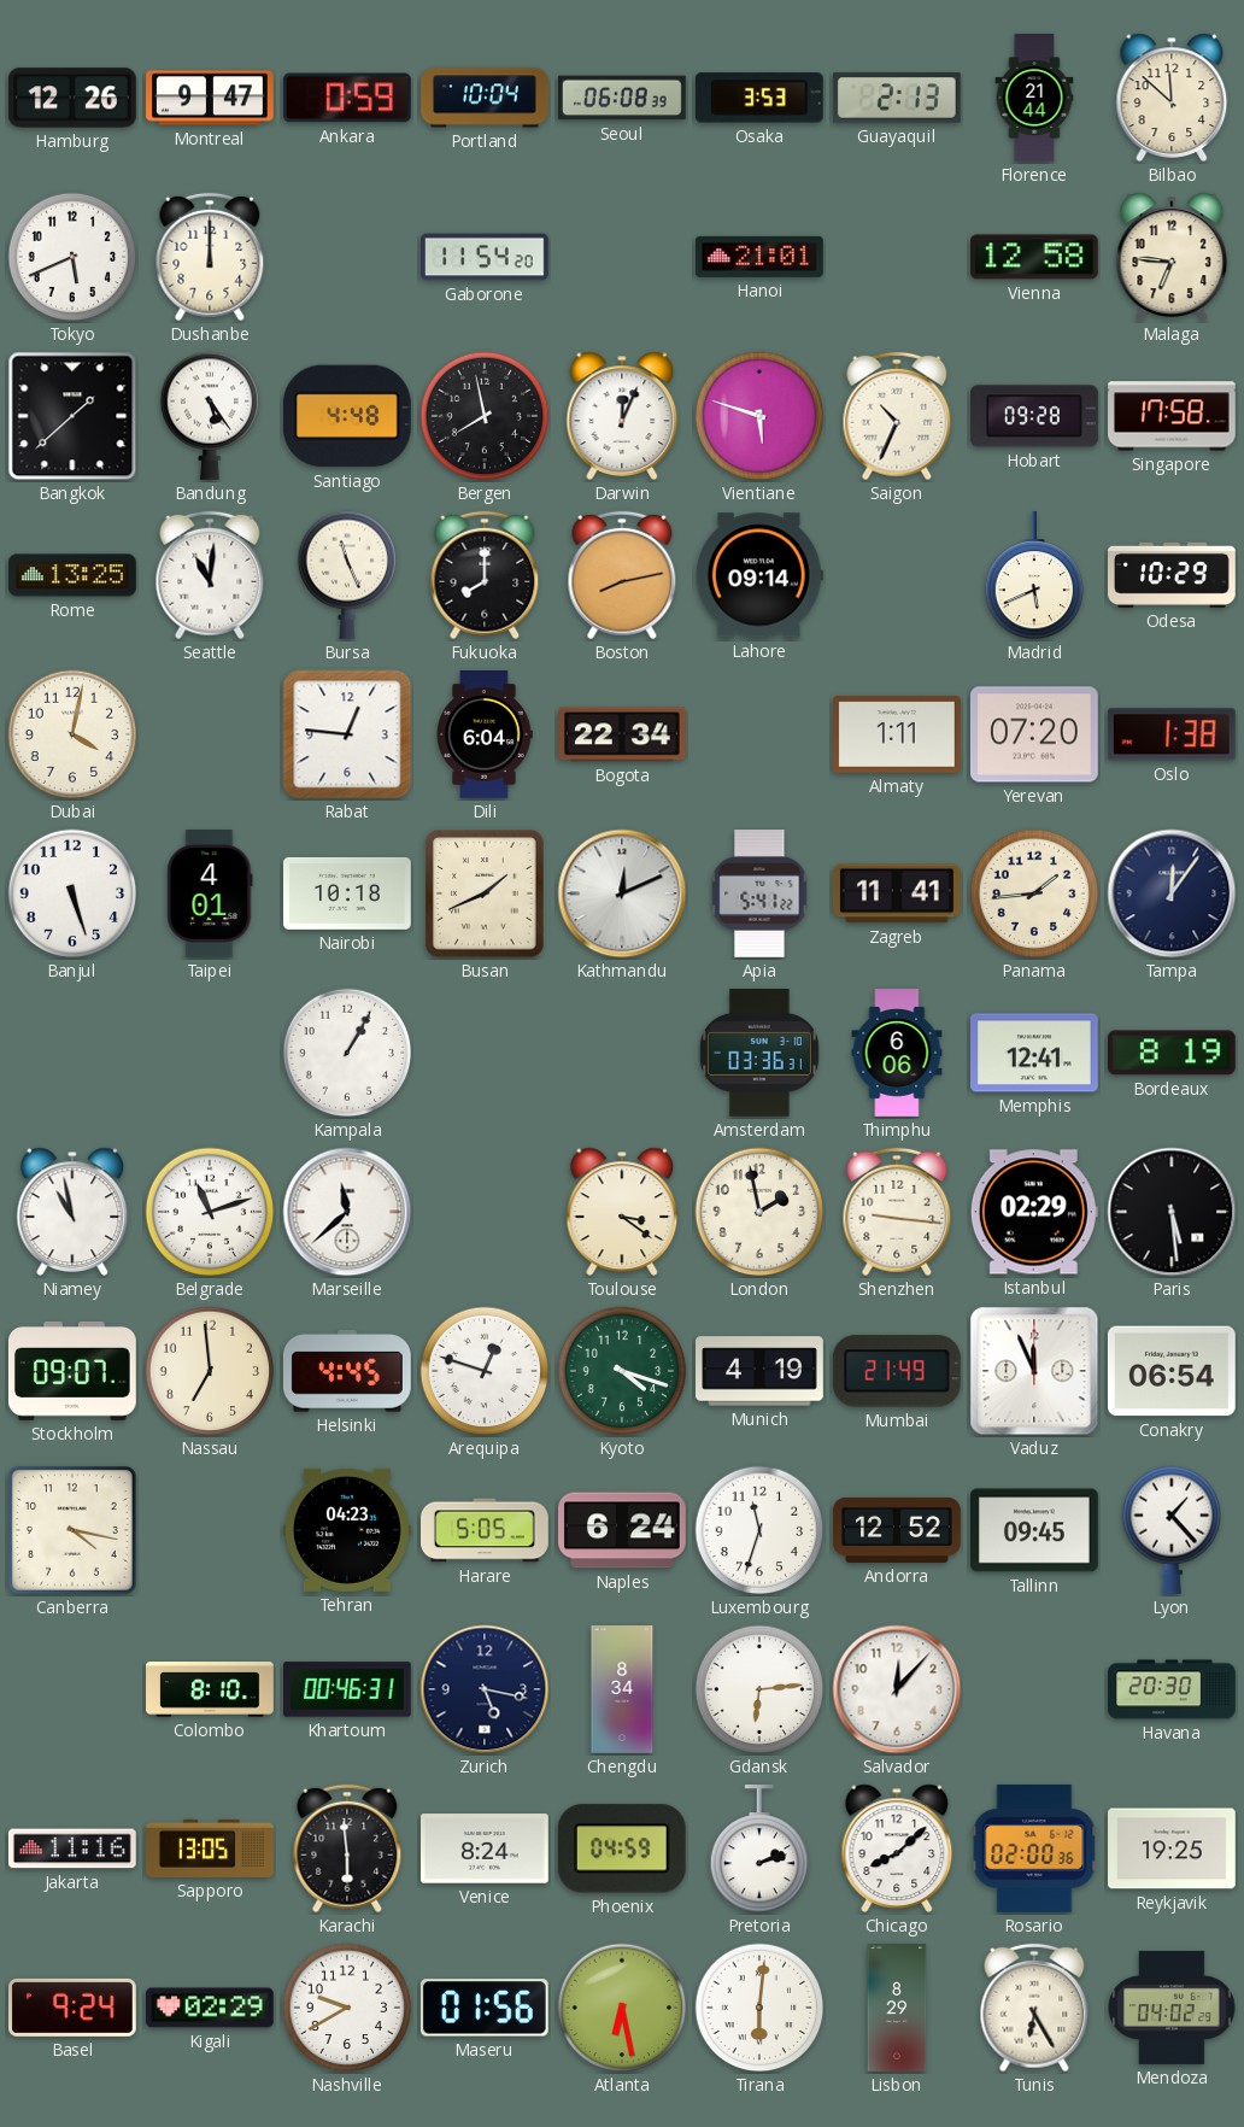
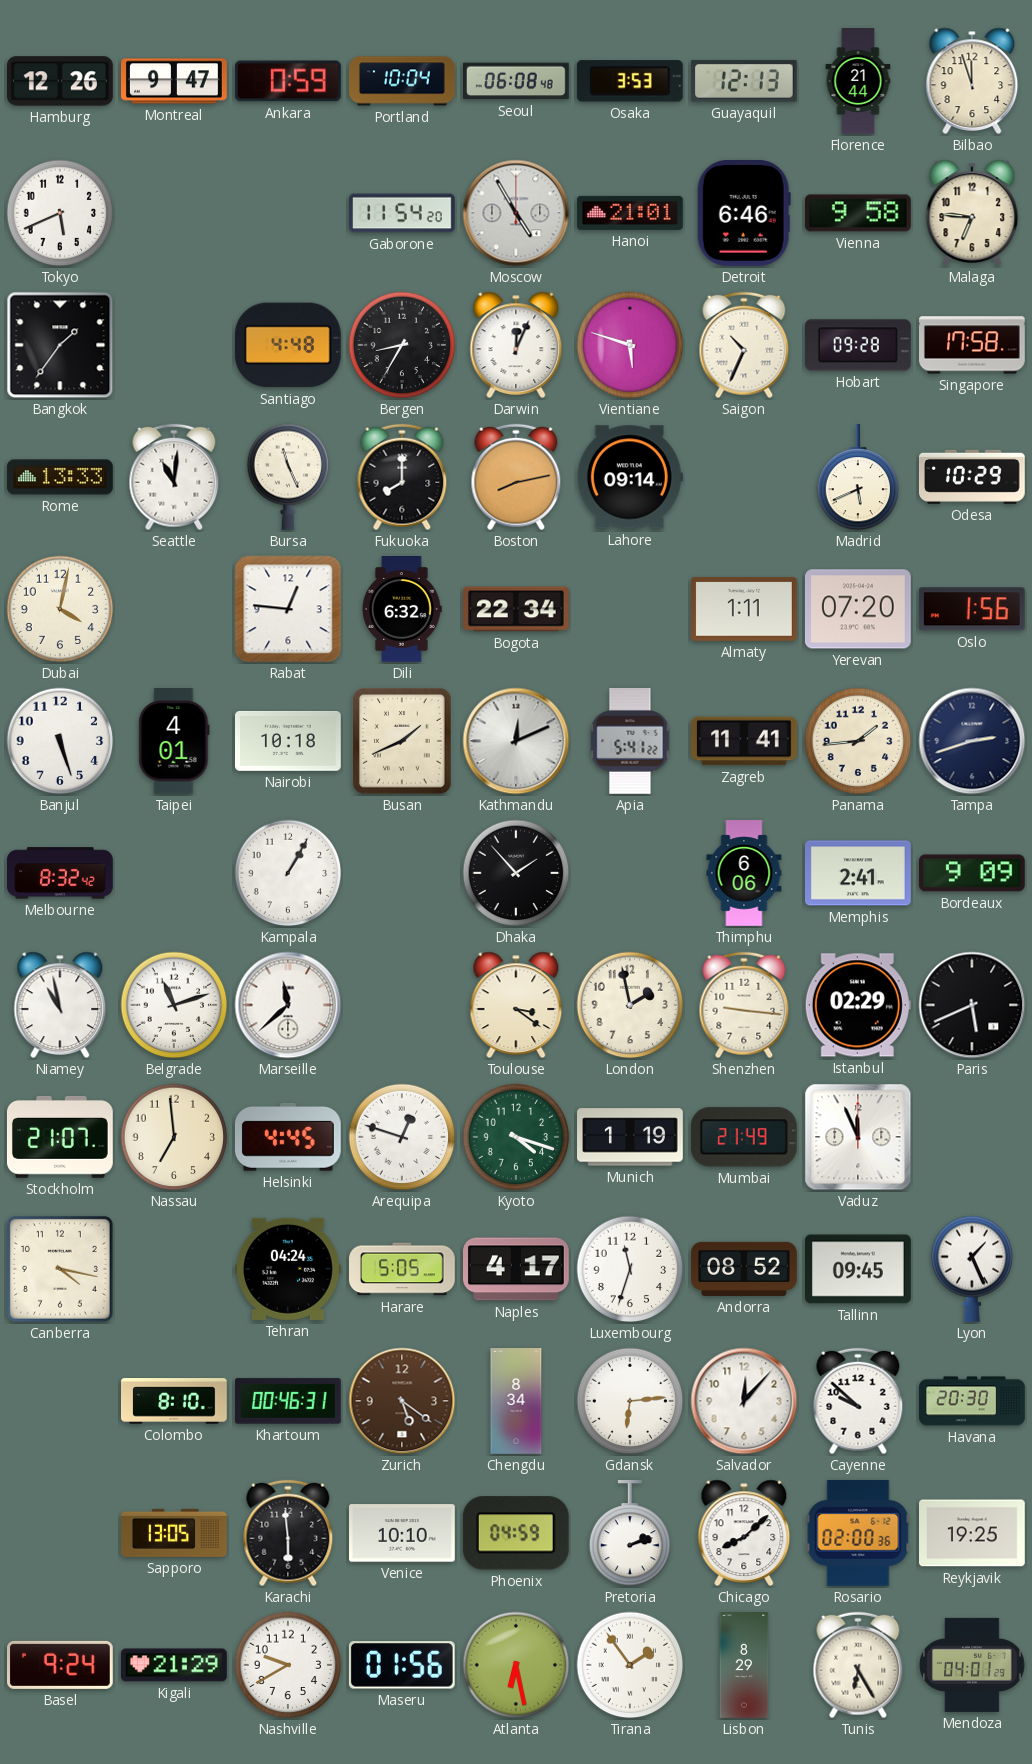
Seoul: 06:08:39 -> 06:08:48 (517, 81)
Guayaquil: 2:13 -> 12:13 (744, 81)
Bilbao: 11:52 -> 11:57 (972, 81)
Dushanbe: 12:00 -> none (210, 257)
Moscow: none -> 4:55 (516, 213)
Detroit: none -> 6:46 (744, 213)
Vienna: 12:58 -> 9:58 (858, 213)
Bangkok: 1:38 -> 1:36 (60, 345)
Bandung: 5:24 -> none (210, 416)
Bergen: 7:58 -> 8:35 (402, 345)
Rome: 13:25 -> 13:33 (61, 477)
Dili: 6:04 -> 6:32 (402, 610)
Oslo: 1:38 -> 1:56 (972, 609)
Tampa: 12:06 -> 2:42 (972, 741)
Melbourne: none -> 8:32 (61, 873)
Dhaka: none -> 1:53 (516, 873)
Amsterdam: 03:36 -> none (759, 1054)
Memphis: 12:41 -> 2:41 (859, 873)
Bordeaux: 8:19 -> 9:09 (972, 873)
Paris: 5:29 -> 5:41 (972, 1005)
Stockholm: 09:07 -> 21:07 (60, 1137)
Munich: 4:19 -> 1:19 (631, 1137)
Conakry: 06:54 -> none (1172, 1371)
Tehran: 04:23 -> 04:24 (289, 1269)
Naples: 6:24 -> 4:17 (517, 1269)
Andorra: 12:52 -> 08:52 (744, 1269)
Lyon: 1:23 -> 1:26 (972, 1269)
Zurich: 5:17 -> 5:21 (402, 1401)
Zurich dial: navy -> brown (402, 1401)
Cayenne: none -> 9:52 (858, 1401)
Jakarta: 11:16 -> none (72, 1848)
Venice: 8:24 -> 10:10 (403, 1533)
Kigali: 02:29 -> 21:29 (174, 1665)
Tirana: 6:01 -> 1:54 (630, 1665)
Mendoza: 04:02 -> 04:01 (973, 1665)
